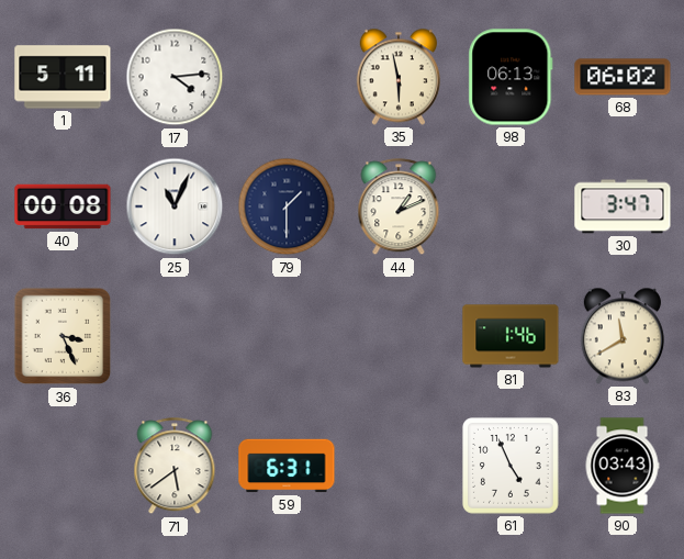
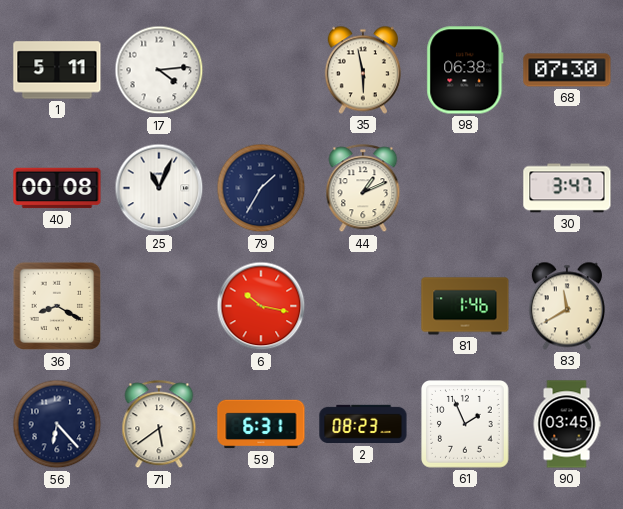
98: 06:13 -> 06:38 (465, 70)
68: 06:02 -> 07:30 (567, 70)
79: 1:30 -> 1:35 (261, 188)
36: 3:26 -> 8:20 (57, 306)
6: none -> 10:17 (261, 306)
56: none -> 6:23 (57, 424)
2: none -> 08:23 (363, 424)
61: 4:56 -> 1:56 (466, 425)
90: 03:43 -> 03:45 (567, 424)
